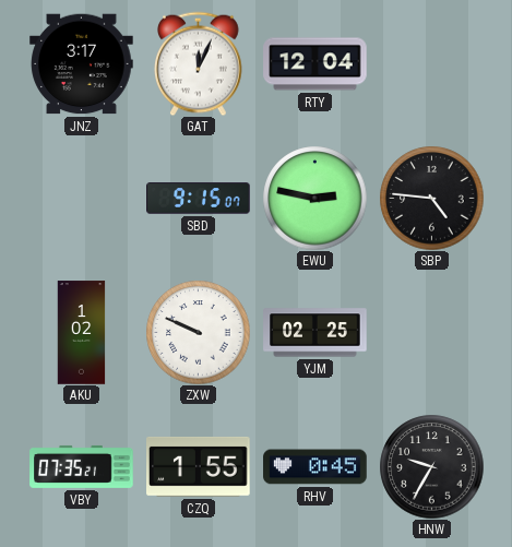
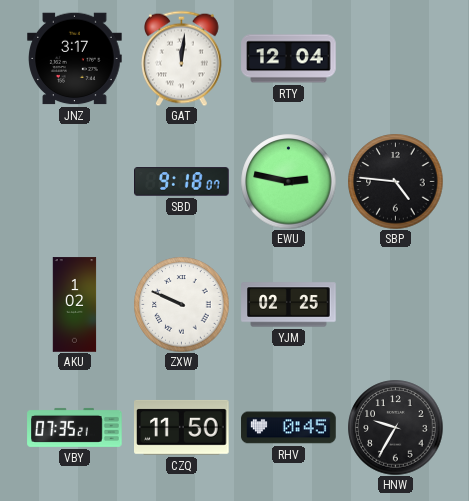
GAT: 12:04 -> 12:01 (182, 58)
SBD: 9:15 -> 9:18 (182, 182)
CZQ: 1:55 -> 11:50 (182, 427)
